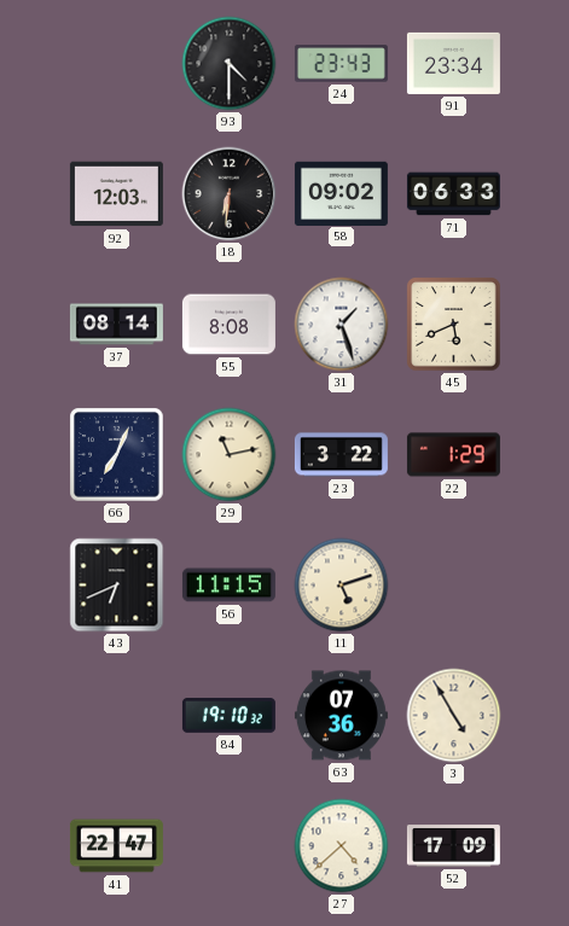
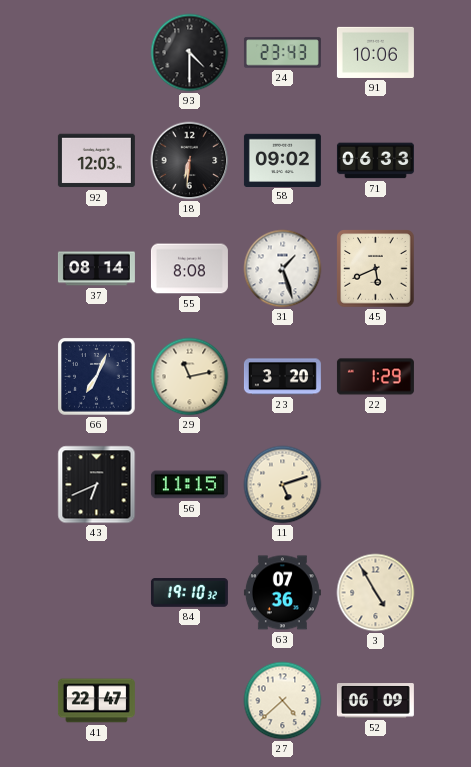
91: 23:34 -> 10:06 (375, 52)
23: 3:22 -> 3:20 (282, 377)
52: 17:09 -> 06:09 (375, 701)
